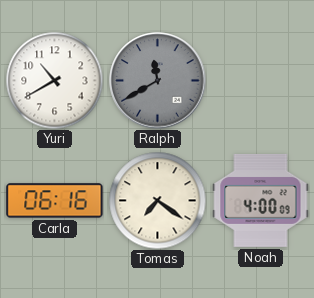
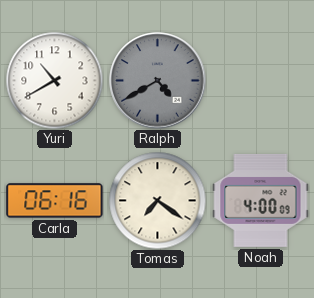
Ralph: 11:40 -> 4:40 (158, 81)
